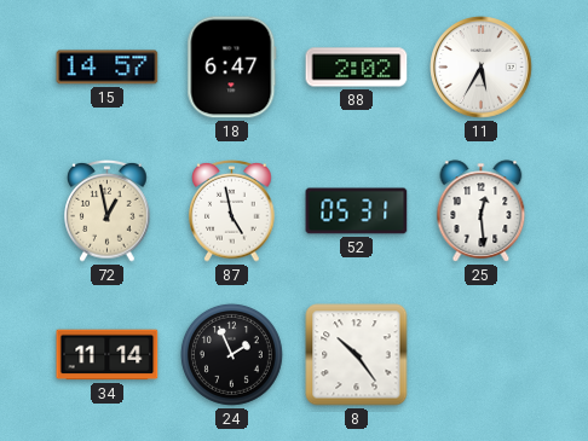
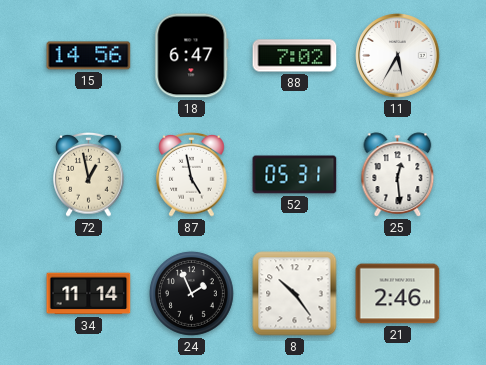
15: 14:57 -> 14:56 (89, 56)
88: 2:02 -> 7:02 (295, 56)
21: none -> 2:46 (398, 294)
